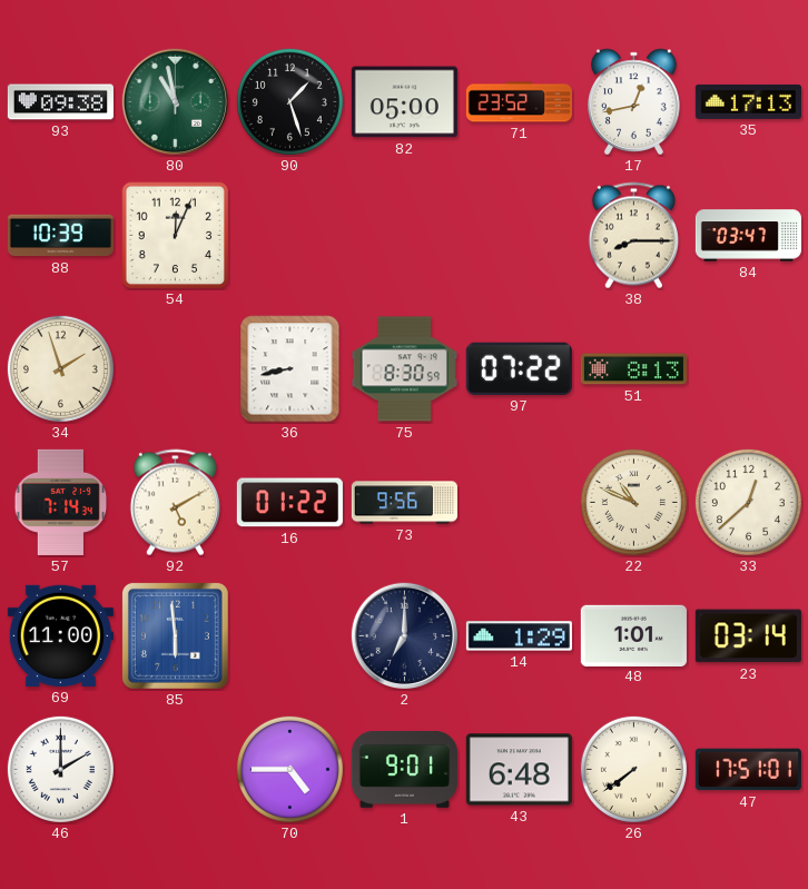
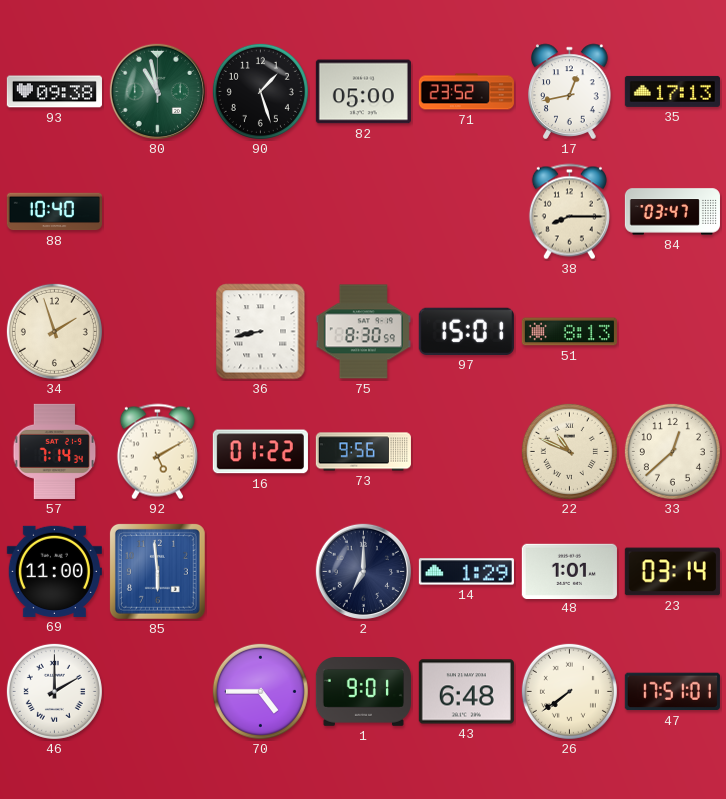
88: 10:39 -> 10:40 (54, 212)
54: 12:04 -> none (176, 236)
97: 07:22 -> 15:01 (466, 331)
